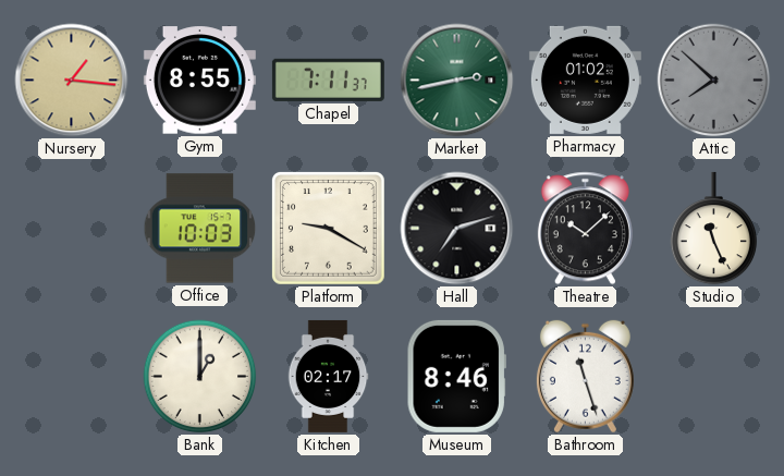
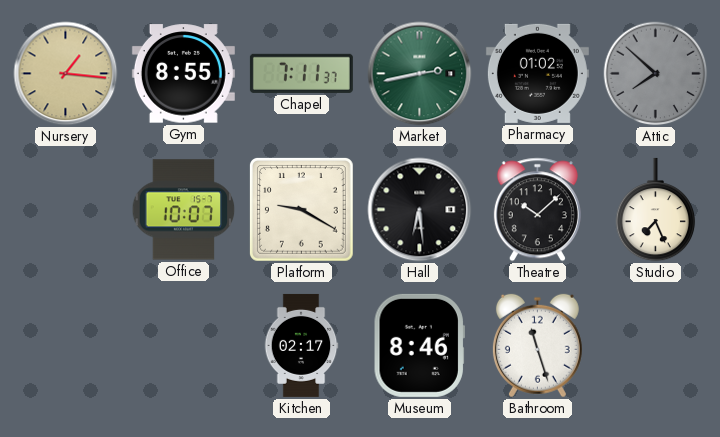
Office: 10:03 -> 10:07 (184, 210)
Hall: 7:12 -> 6:29 (420, 210)
Studio: 11:26 -> 7:26 (656, 210)
Bank: 1:00 -> none (200, 377)
